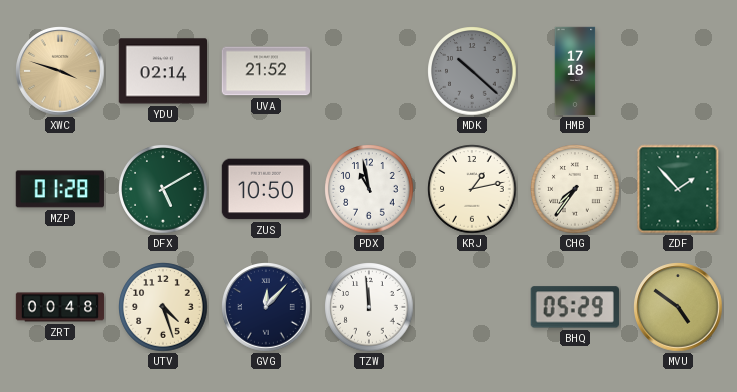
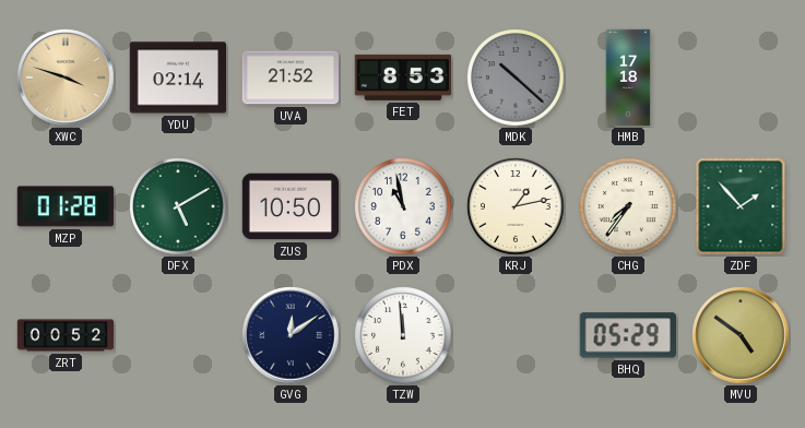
FET: none -> 8:53 (402, 78)
ZRT: 00:48 -> 00:52 (66, 335)
UTV: 4:27 -> none (163, 307)
GVG: 12:07 -> 12:09 (291, 335)
